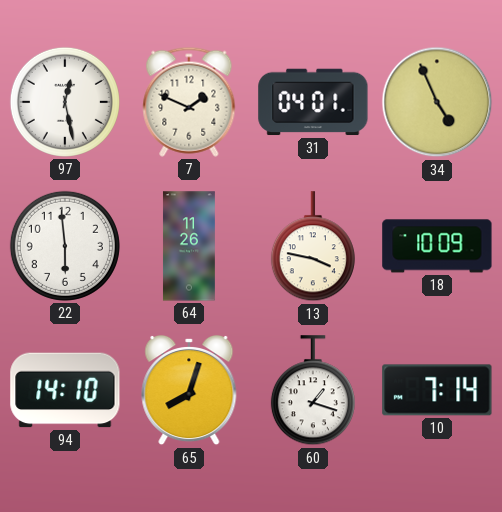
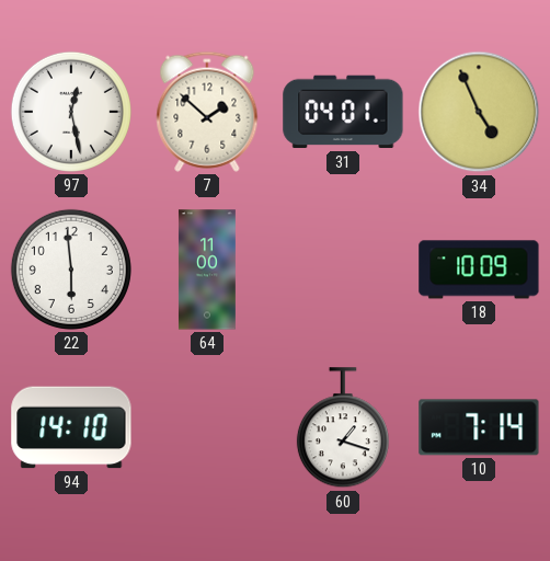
7: 1:49 -> 1:52 (207, 112)
64: 11:26 -> 11:00 (207, 270)
13: 3:47 -> none (313, 247)
65: 8:03 -> none (189, 390)
